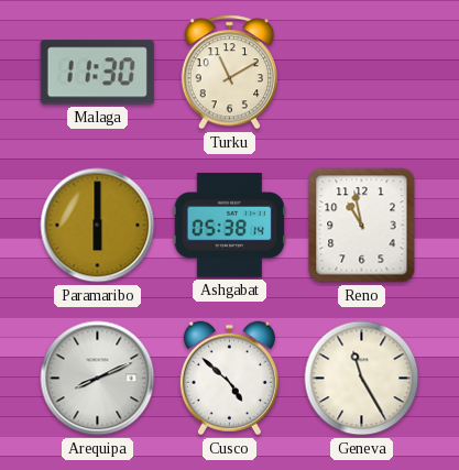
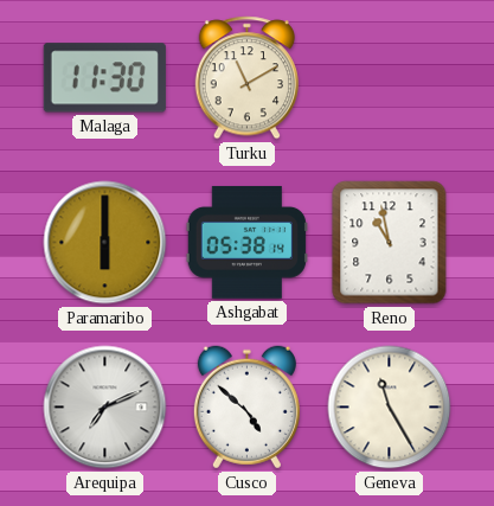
Arequipa: 8:11 -> 7:11 (105, 408)
